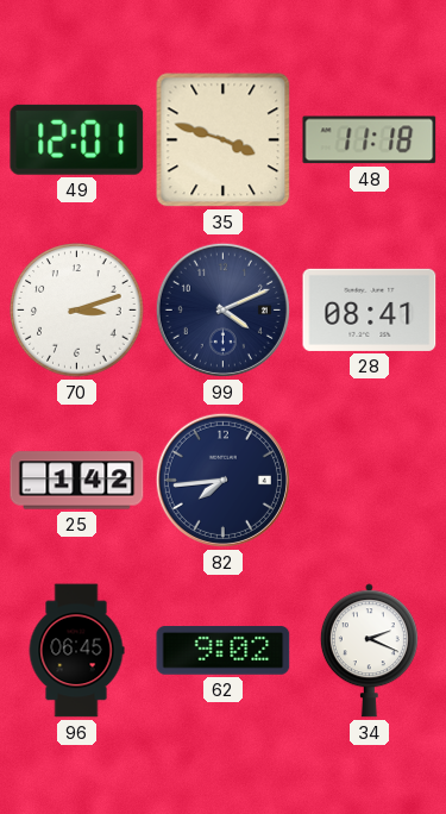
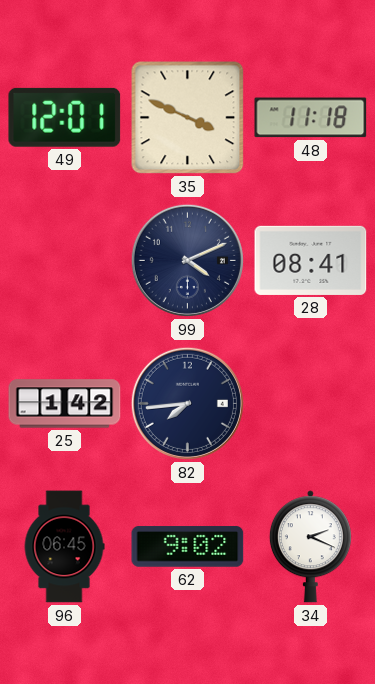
35: 3:48 -> 3:49 (188, 118)
70: 3:12 -> none (77, 311)
